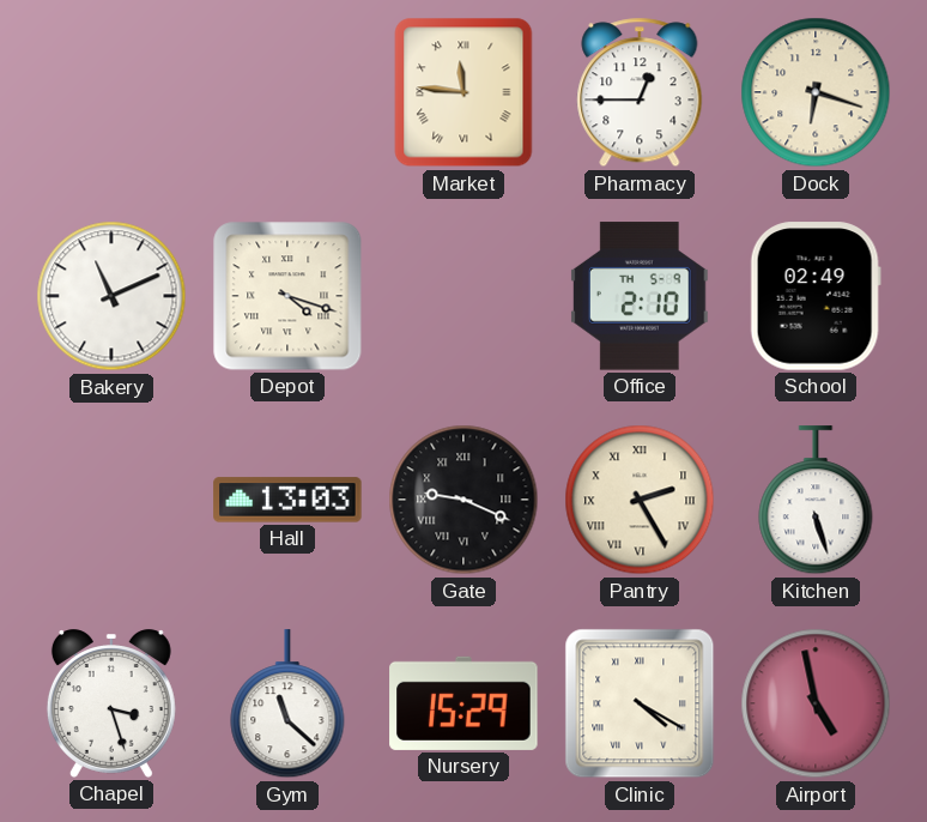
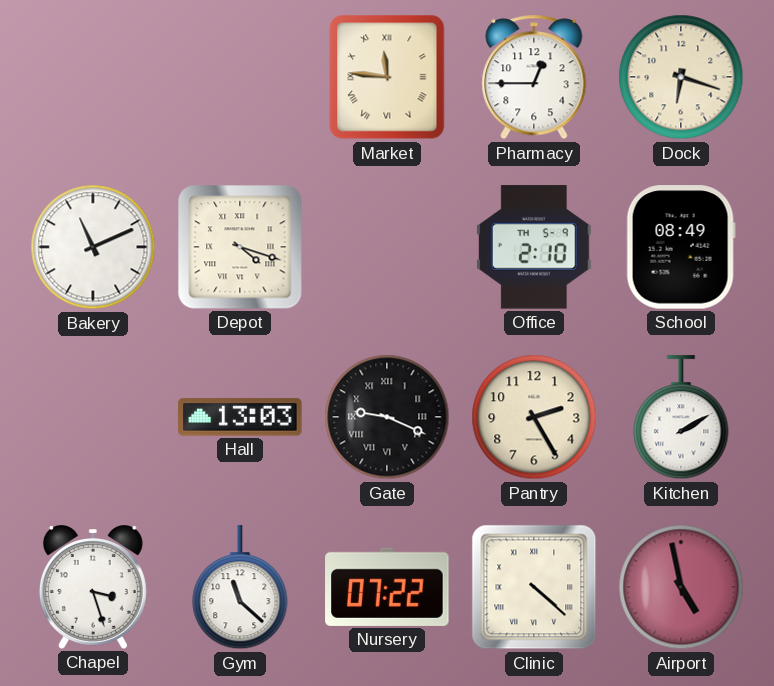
School: 02:49 -> 08:49 (681, 247)
Pantry numerals: Roman -> Arabic (534, 417)
Kitchen: 5:27 -> 2:10 (681, 418)
Nursery: 15:29 -> 07:22 (387, 587)
Clinic: 4:20 -> 4:22 (534, 587)
